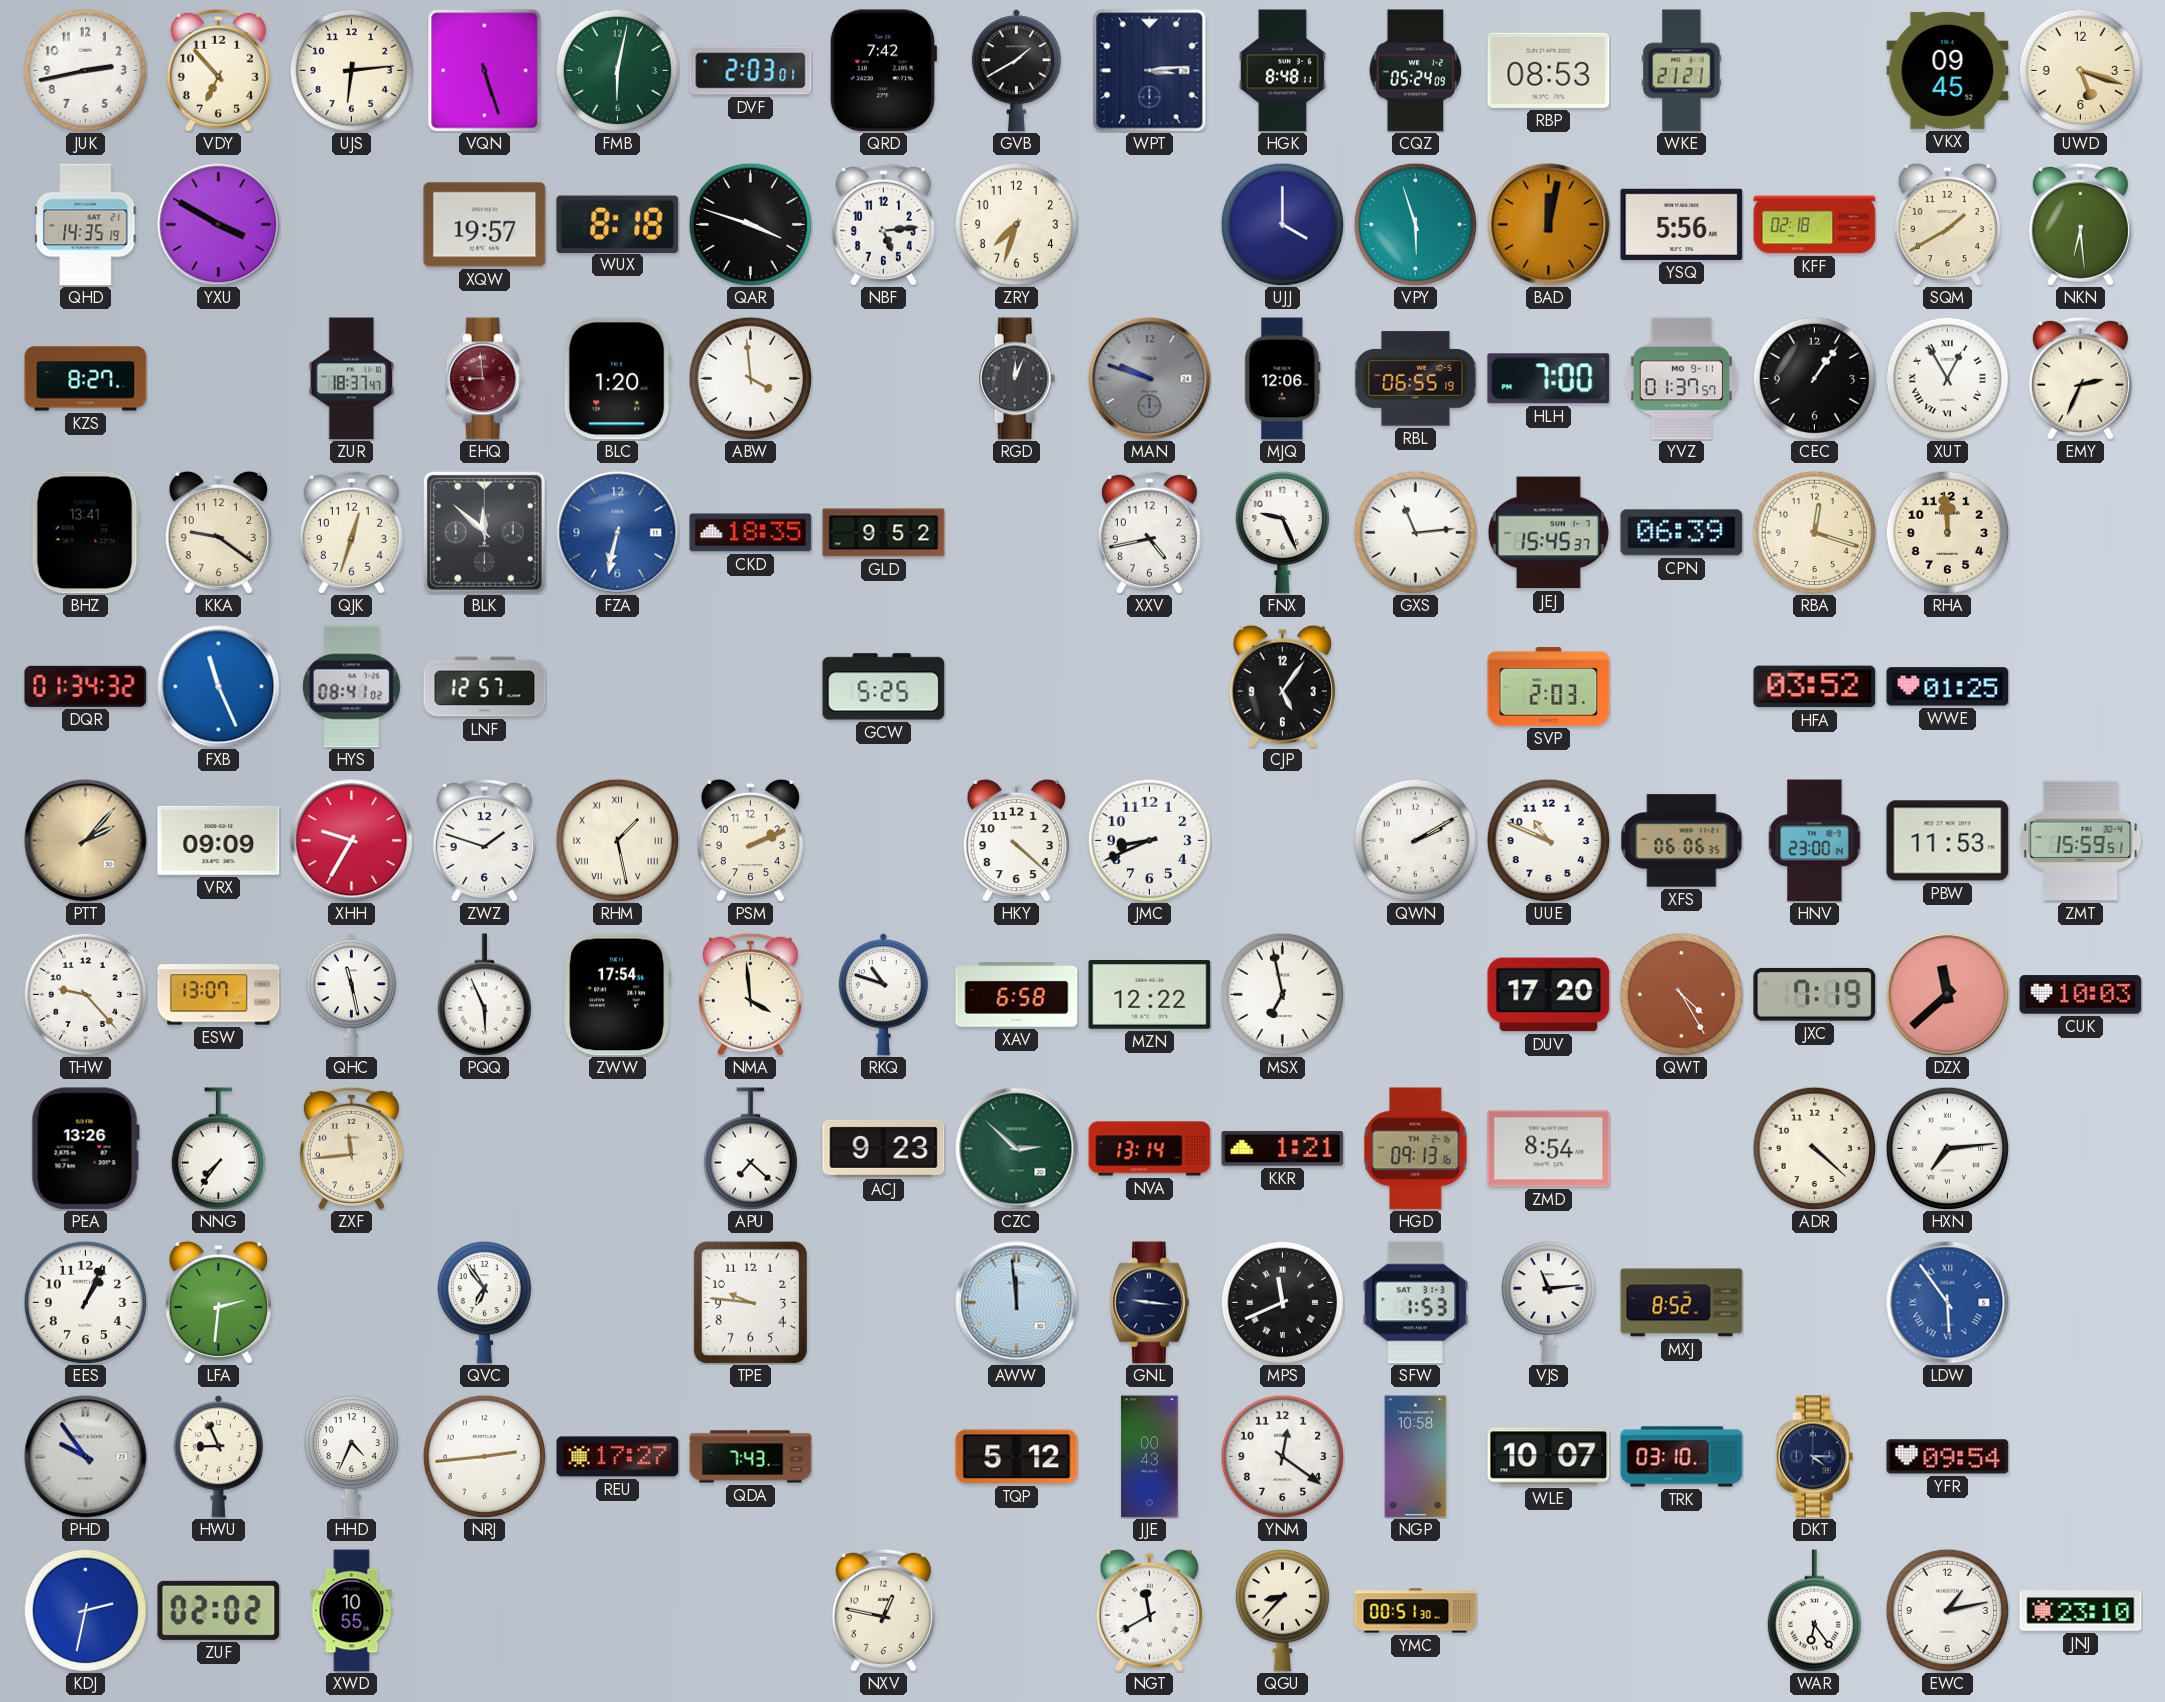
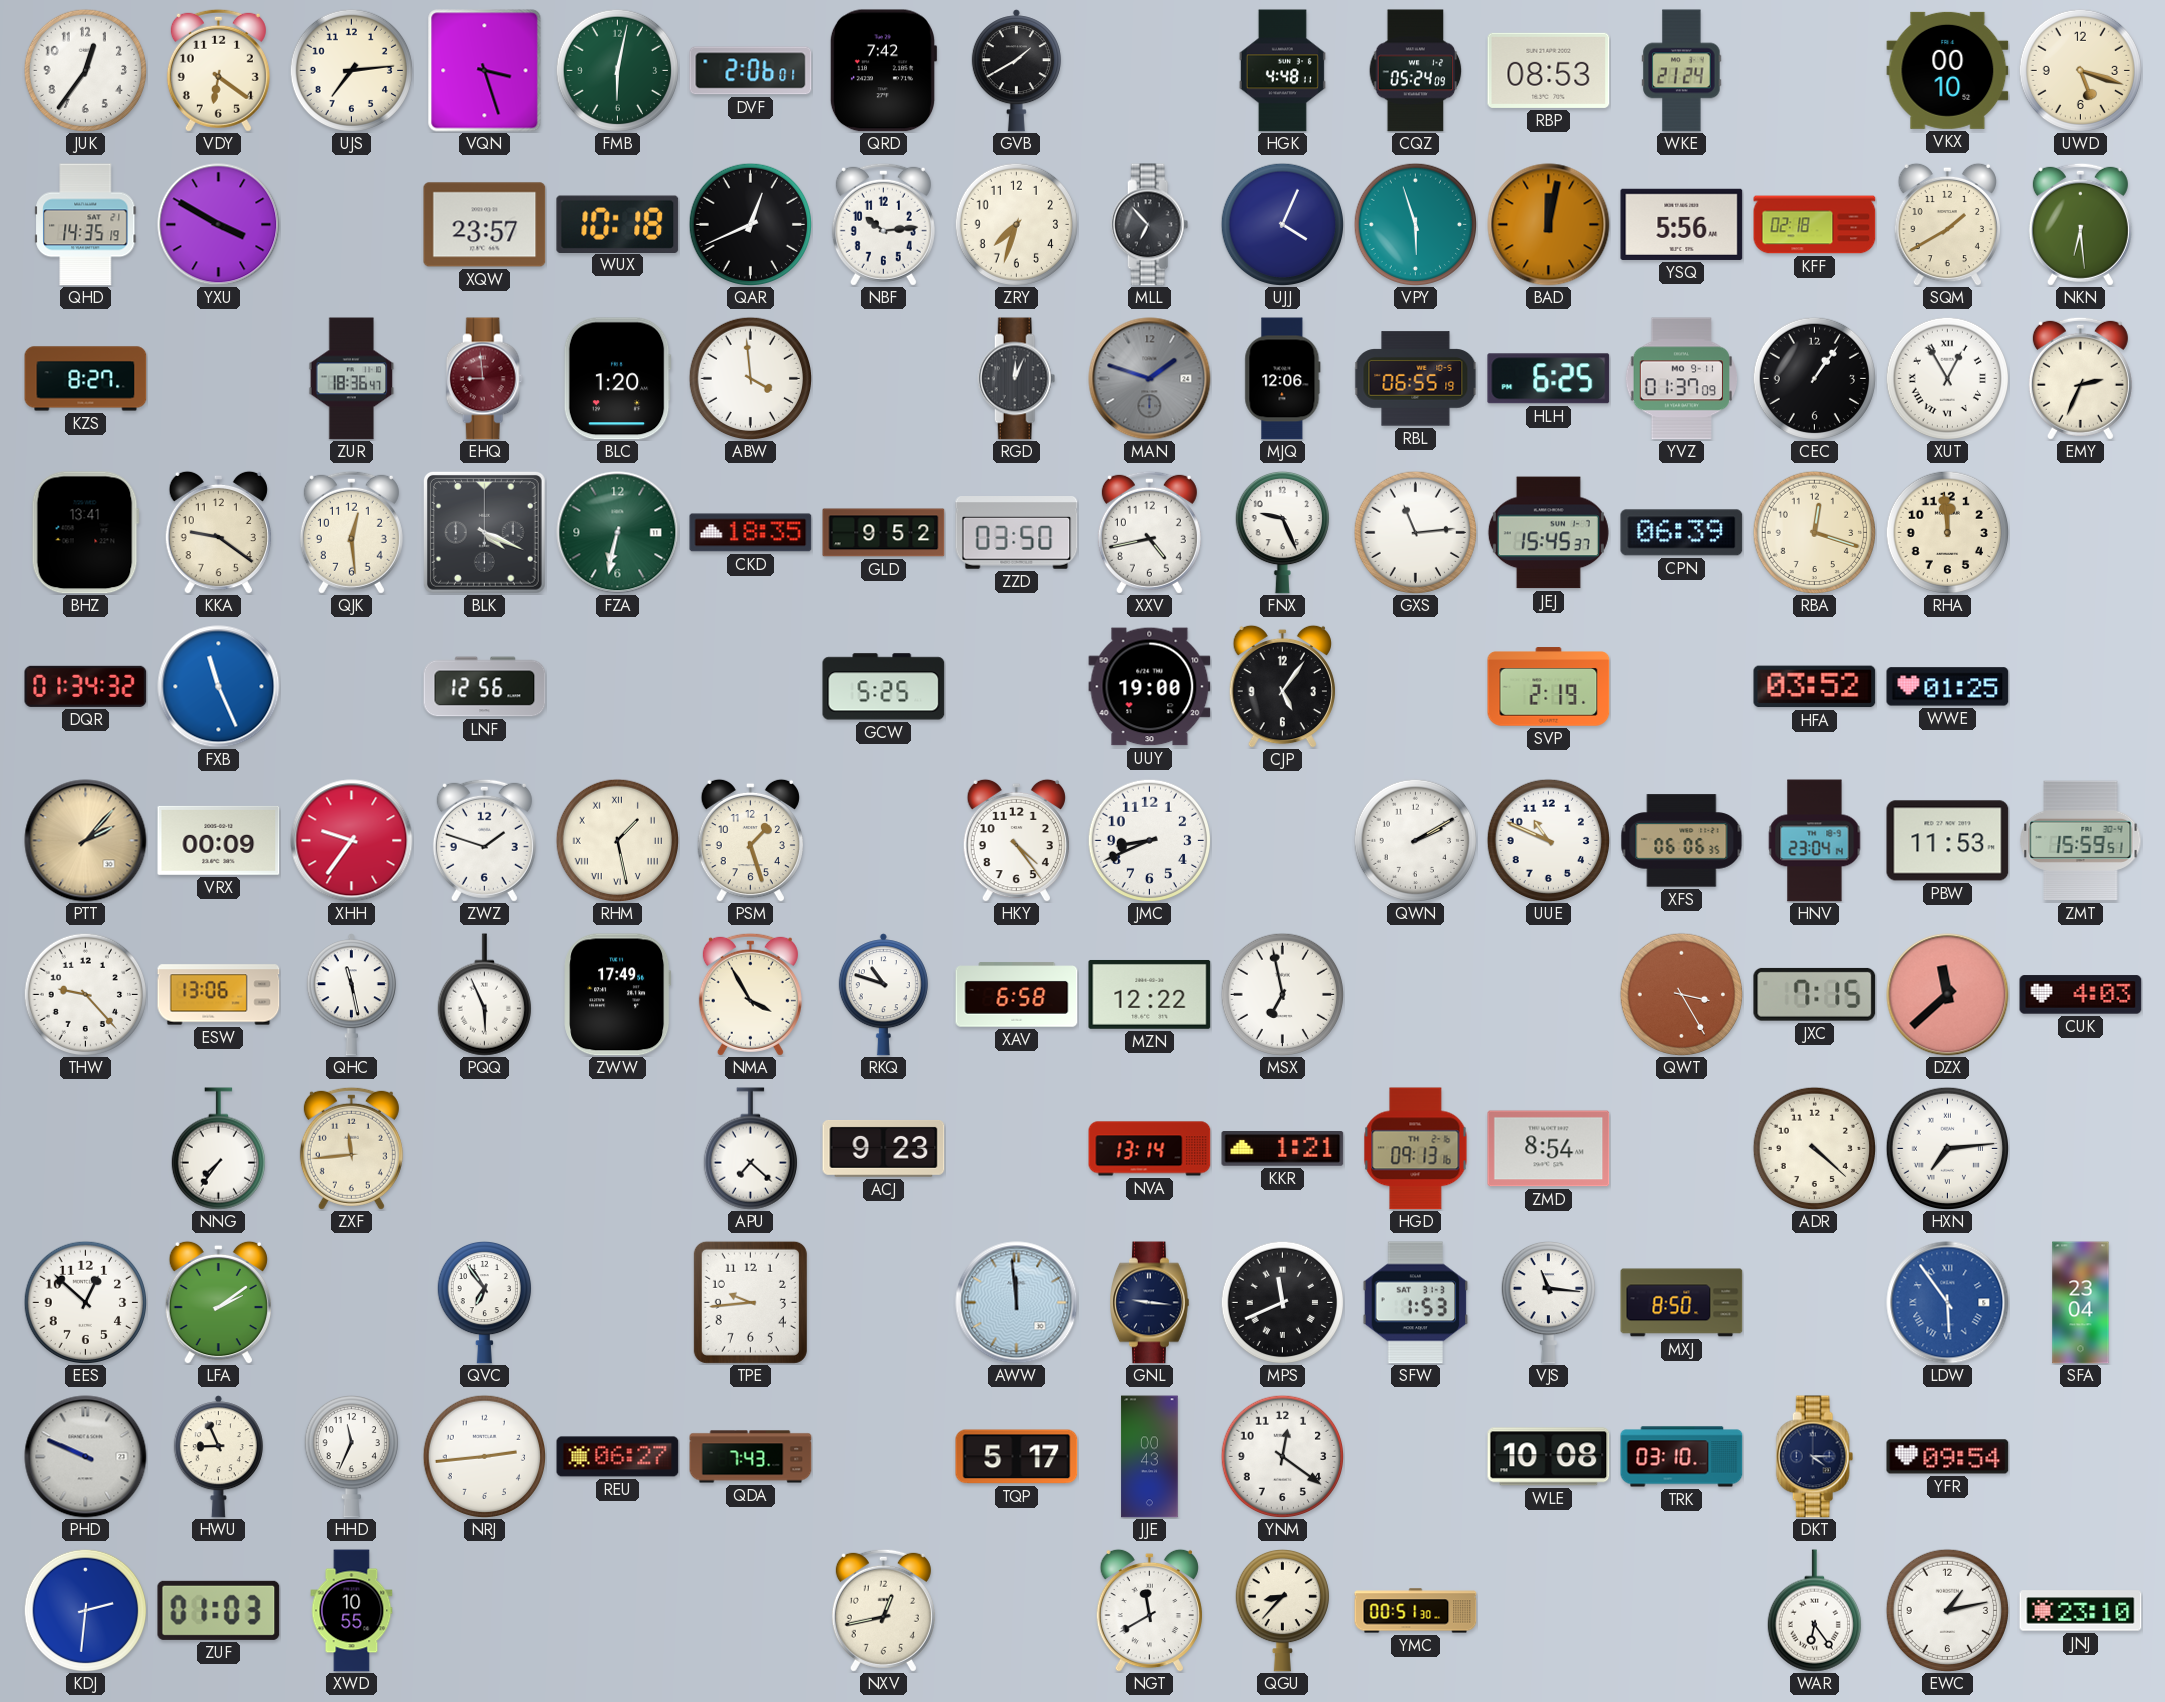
JUK: 2:43 -> 12:36 (85, 70)
VDY: 6:53 -> 6:21 (218, 70)
UJS: 6:14 -> 7:14 (351, 70)
VQN: 5:27 -> 3:27 (485, 71)
DVF: 2:03 -> 2:06 (751, 71)
WPT: 3:14 -> none (1150, 71)
HGK: 8:48 -> 4:48 (1282, 71)
WKE: 21:21 -> 21:24 (1682, 71)
VKX: 09:45 -> 00:10 (1948, 70)
XQW: 19:57 -> 23:57 (485, 225)
WUX: 8:18 -> 10:18 (618, 224)
QAR: 3:48 -> 12:41 (750, 224)
NBF: 5:14 -> 10:14 (883, 224)
MLL: none -> 6:53 (1150, 225)
UJJ: 4:00 -> 4:04 (1282, 224)
ZUR: 18:37 -> 18:36 (352, 379)
MAN: 9:48 -> 1:48 (1150, 379)
HLH: 7:00 -> 6:25 (1549, 379)
YVZ: 01:37:57 -> 01:37:09 (1681, 379)
QJK: 12:33 -> 12:29 (351, 532)
BLK: 11:52 -> 4:19 (484, 532)
FZA dial: blue -> green (618, 533)
ZZD: none -> 03:50 (1017, 533)
HYS: 08:41 -> none (351, 687)
LNF: 12:57 -> 12:56 (485, 687)
UUY: none -> 19:00 (1150, 687)
SVP: 2:03 -> 2:19 (1549, 687)
VRX: 09:09 -> 00:09 (219, 840)
XHH: 9:35 -> 9:36 (352, 841)
PSM: 2:11 -> 1:27 (750, 840)
HKY: 4:22 -> 4:24 (1016, 840)
HNV: 23:00 -> 23:04 (1815, 841)
ESW: 13:07 -> 13:06 (219, 995)
ZWW: 17:54 -> 17:49 (618, 995)
NMA: 3:59 -> 3:55 (750, 994)
DUV: 17:20 -> none (1549, 995)
QWT: 4:25 -> 3:25 (1681, 994)
JXC: 7:19 -> 7:15 (1815, 994)
CUK: 10:03 -> 4:03 (2081, 995)
PEA: 13:26 -> none (85, 1149)
CZC: 2:52 -> none (1017, 1149)
EES: 1:04 -> 12:52 (85, 1302)
LFA: 2:31 -> 2:09 (218, 1302)
TPE: 9:46 -> 9:44 (750, 1302)
VJS: 11:14 -> 11:16 (1548, 1302)
MXJ: 8:52 -> 8:50 (1682, 1303)
SFA: none -> 23:04 (2081, 1303)
PHD: 9:54 -> 9:49 (86, 1457)
HHD: 4:34 -> 11:34 (351, 1456)
REU: 17:27 -> 06:27 (618, 1457)
TQP: 5:12 -> 5:17 (1017, 1457)
NGP: 10:58 -> none (1416, 1457)
WLE: 10:07 -> 10:08 (1549, 1457)
KDJ: 2:32 -> 2:31 (85, 1610)
ZUF: 02:02 -> 01:03 (219, 1610)
NXV: 12:47 -> 12:43 (883, 1610)
